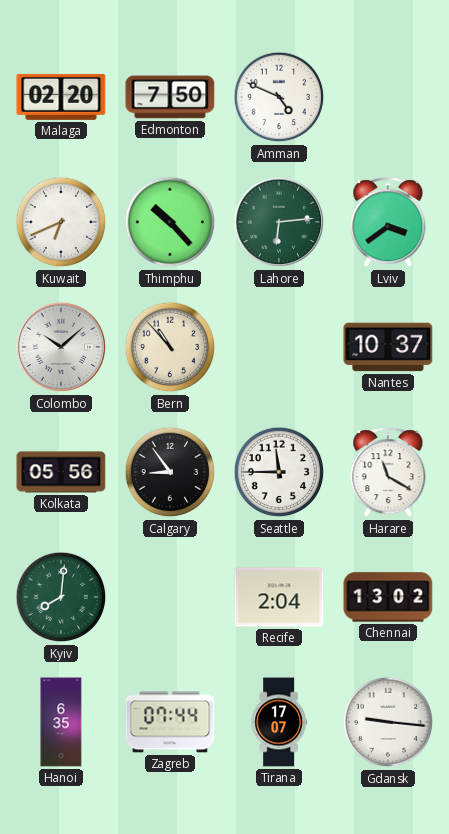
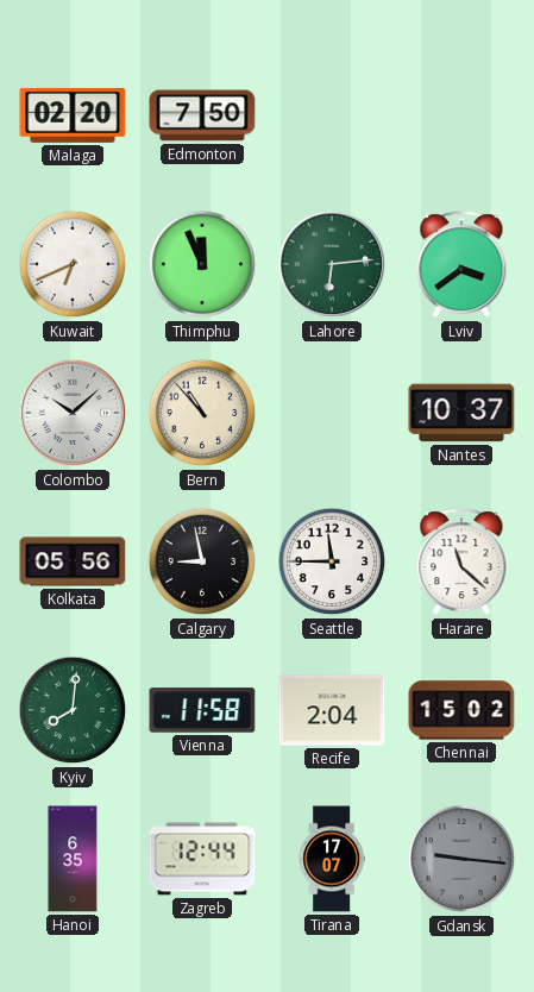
Amman: 4:49 -> none (279, 97)
Thimphu: 10:23 -> 11:56 (202, 264)
Calgary: 8:54 -> 8:58 (202, 561)
Harare: 11:20 -> 11:22 (461, 563)
Vienna: none -> 11:58 (202, 710)
Chennai: 13:02 -> 15:02 (461, 710)
Zagreb: 07:44 -> 12:44 (202, 859)
Gdansk dial: white -> grey (461, 859)
